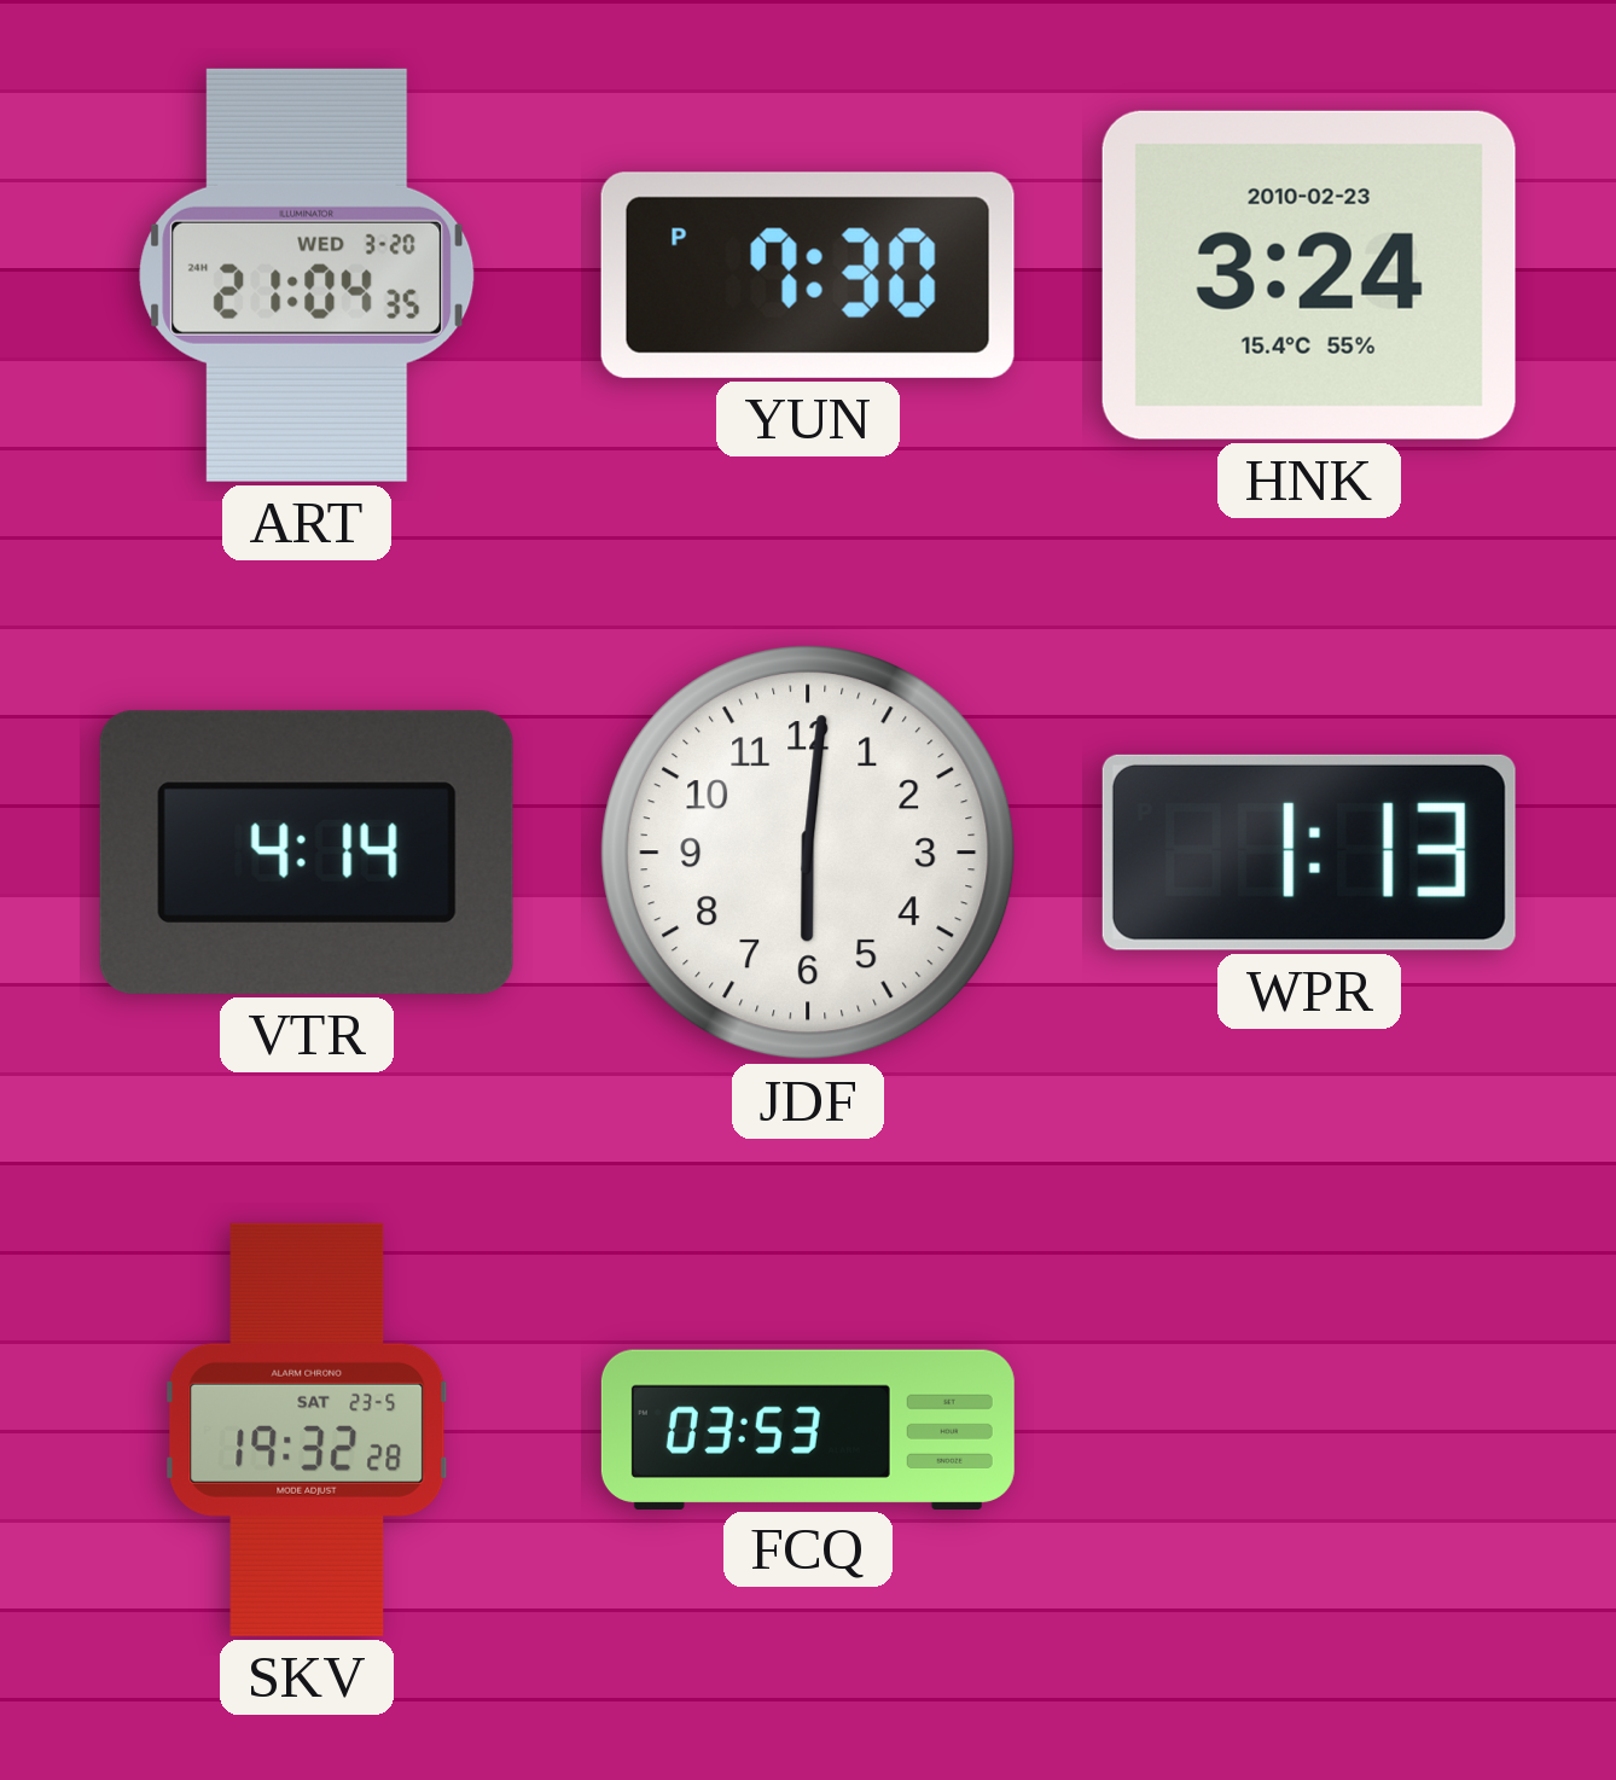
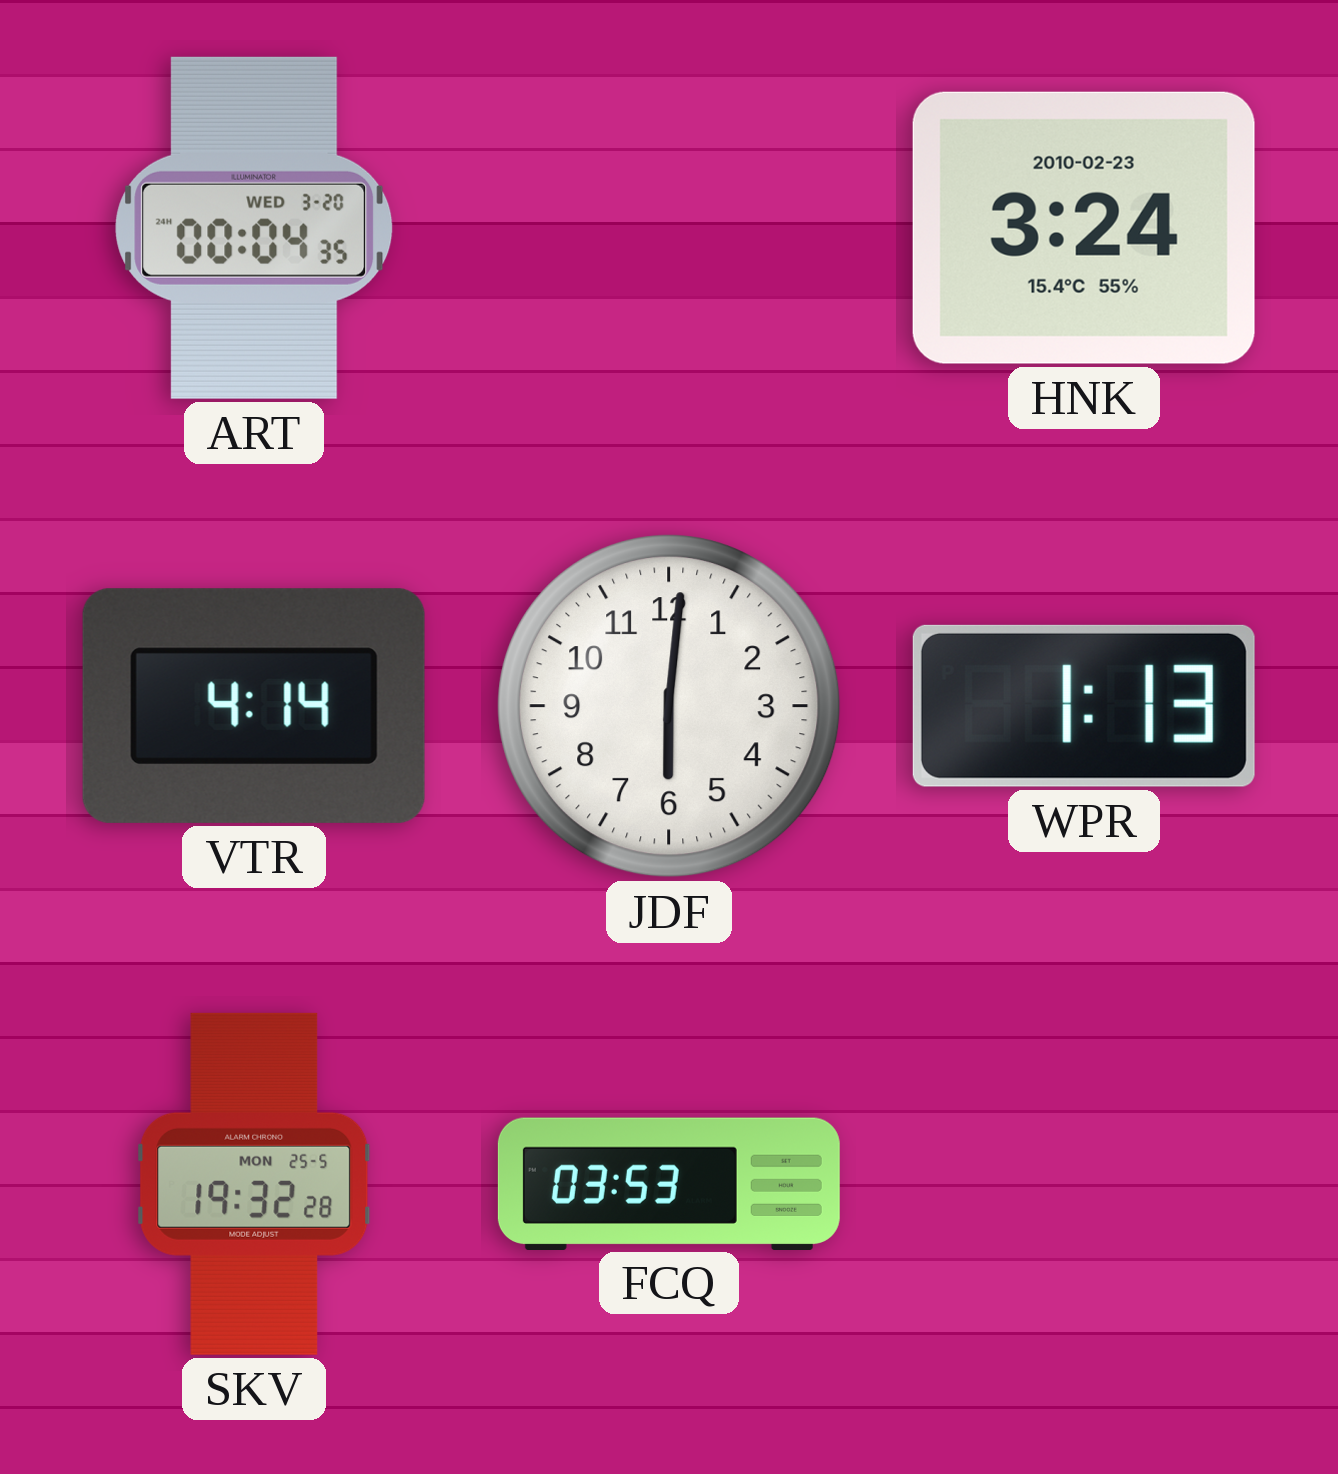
ART: 21:04 -> 00:04 (254, 228)
YUN: 7:30 -> none (808, 275)
SKV date: SAT 23-5 -> MON 25-5 (254, 1184)
